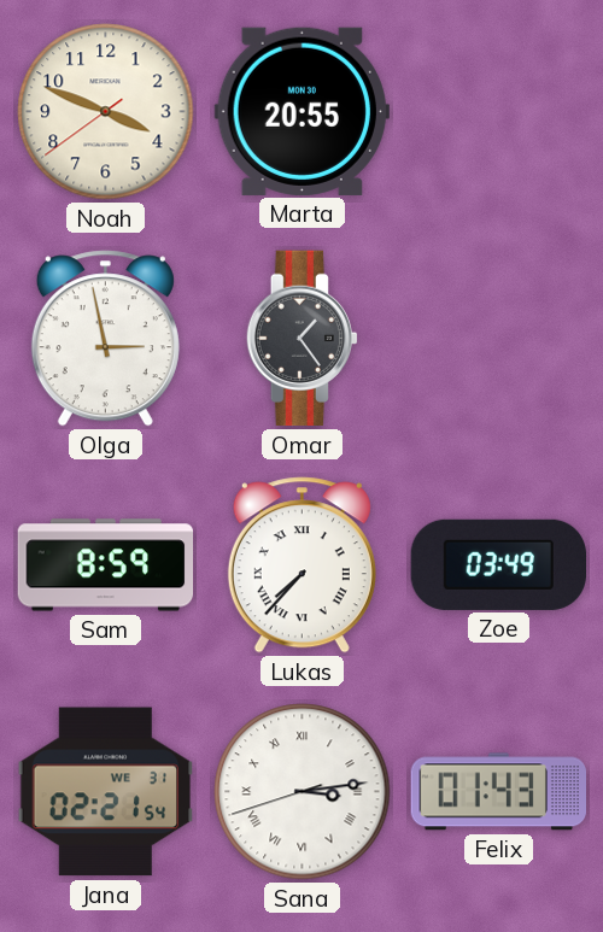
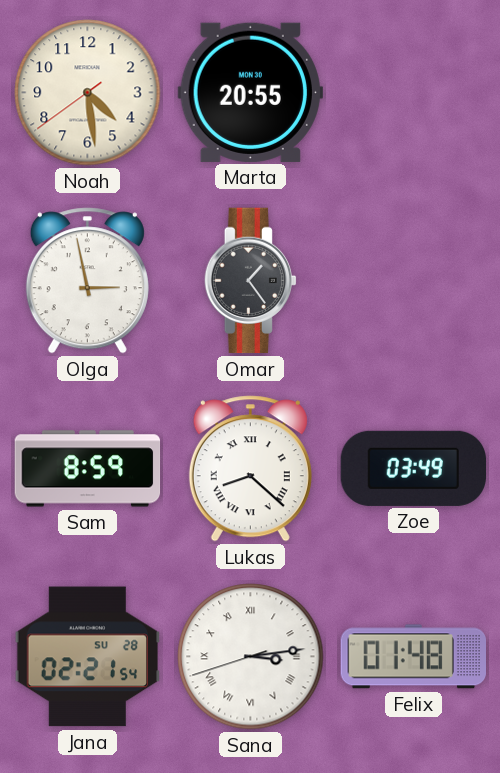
Noah: 3:48 -> 4:28 (88, 93)
Lukas: 7:37 -> 8:22 (250, 469)
Jana date: WE 31 -> SU 28 (88, 657)
Felix: 01:43 -> 01:48 (414, 657)
